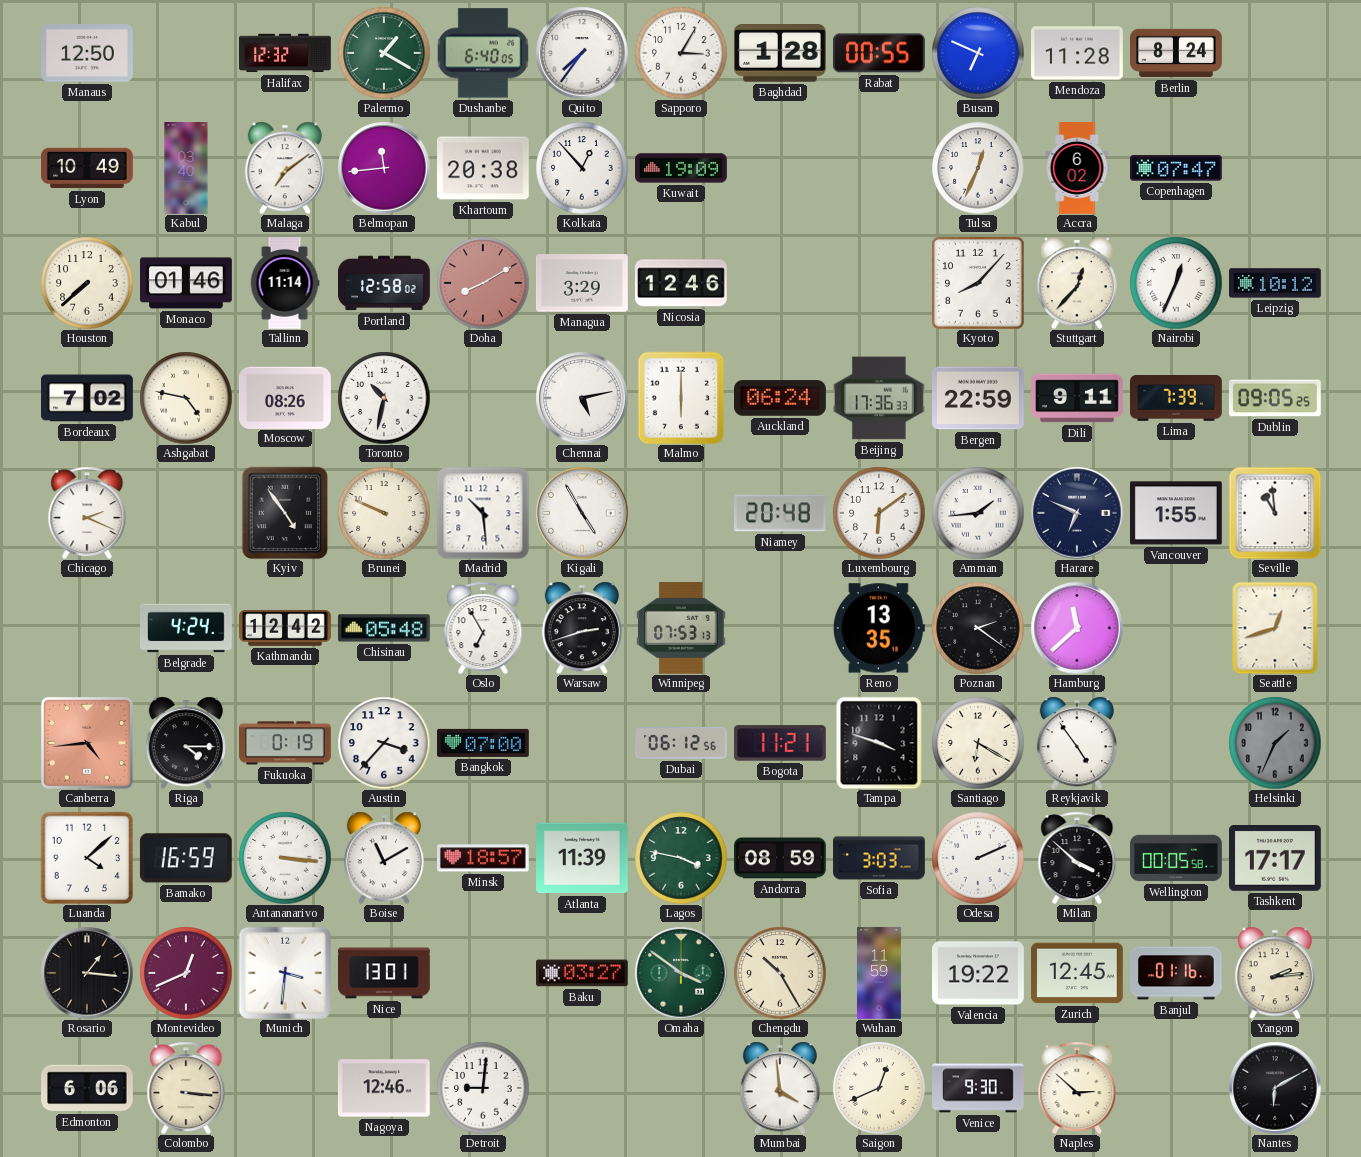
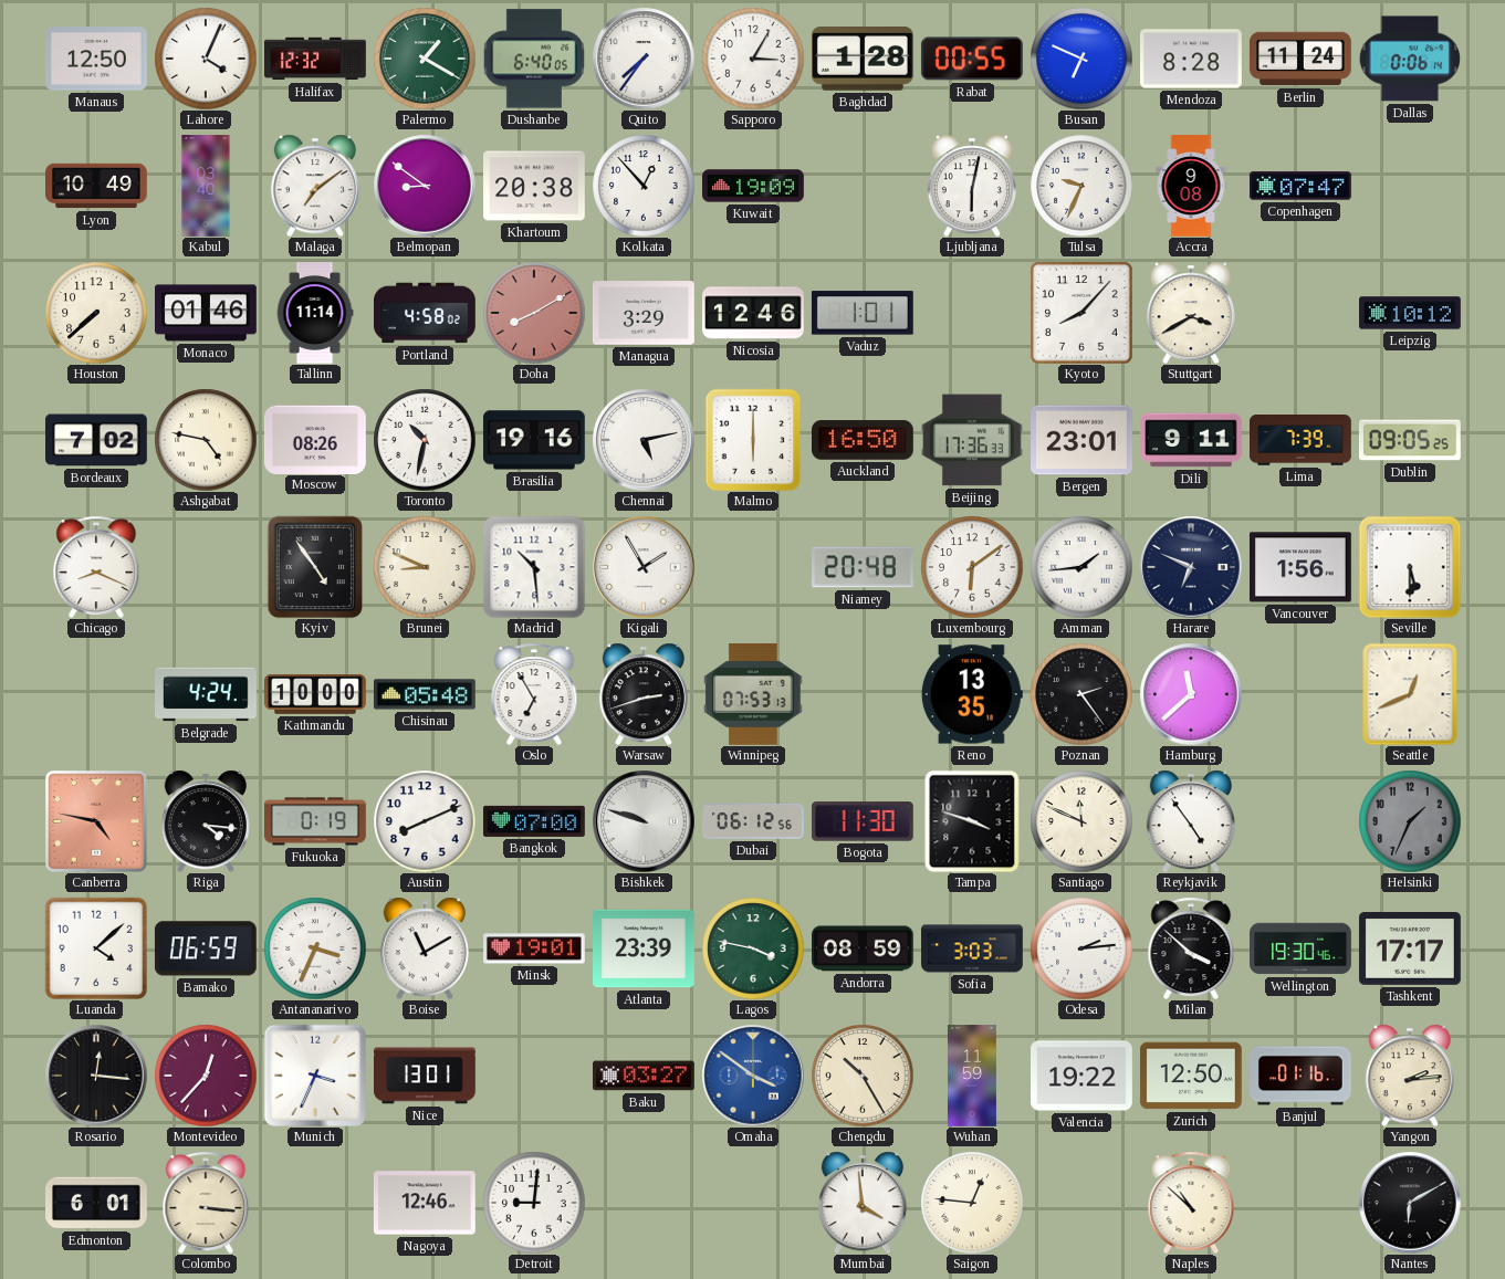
Lahore: none -> 4:04 (206, 59)
Mendoza: 11:28 -> 8:28 (1192, 59)
Berlin: 8:24 -> 11:24 (1302, 59)
Dallas: none -> 0:06 (1410, 59)
Belmopan: 11:44 -> 8:51 (425, 186)
Ljubljana: none -> 6:02 (972, 186)
Tulsa: 12:34 -> 9:34 (1081, 186)
Accra: 6:02 -> 9:08 (1191, 187)
Portland: 12:58 -> 4:58 (426, 313)
Vaduz: none -> 1:01 (863, 313)
Stuttgart: 12:37 -> 3:40 (1191, 313)
Nairobi: 12:34 -> none (1176, 283)
Brasilia: none -> 19:16 (534, 440)
Auckland: 06:24 -> 16:50 (864, 440)
Bergen: 22:59 -> 23:01 (1083, 440)
Chicago: 2:19 -> 8:19 (96, 567)
Brunei: 9:49 -> 8:49 (425, 567)
Kigali: 4:55 -> 1:55 (644, 567)
Vancouver: 1:55 -> 1:56 (1300, 567)
Seville: 10:59 -> 5:30 (1410, 567)
Kathmandu: 12:42 -> 10:00 (316, 695)
Poznan: 2:21 -> 2:24 (1081, 694)
Seattle: 12:42 -> 12:41 (1410, 694)
Canberra: 4:44 -> 4:47 (96, 821)
Riga: 4:15 -> 4:16 (206, 821)
Austin: 3:37 -> 8:11 (425, 821)
Bishkek: none -> 9:48 (644, 821)
Bogota: 11:21 -> 11:30 (863, 821)
Santiago: 6:20 -> 11:49 (1081, 821)
Bamako: 16:59 -> 06:59 (206, 948)
Antananarivo: 3:16 -> 3:34 (315, 948)
Minsk: 18:57 -> 19:01 (535, 948)
Atlanta: 11:39 -> 23:39 (645, 948)
Odesa: 2:11 -> 2:14 (1081, 948)
Wellington: 00:05 -> 19:30 (1300, 948)
Rosario: 1:16 -> 12:16 (96, 1076)
Montevideo: 12:41 -> 12:37 (206, 1076)
Munich: 3:31 -> 3:34 (314, 1074)
Omaha dial: green -> blue (753, 1076)
Zurich: 12:45 -> 12:50 (1192, 1076)
Edmonton: 6:06 -> 6:01 (97, 1203)
Saigon: 12:41 -> 12:46 (972, 1203)
Venice: 9:30 -> none (979, 1088)
Naples: 2:52 -> 10:52 (1191, 1203)
